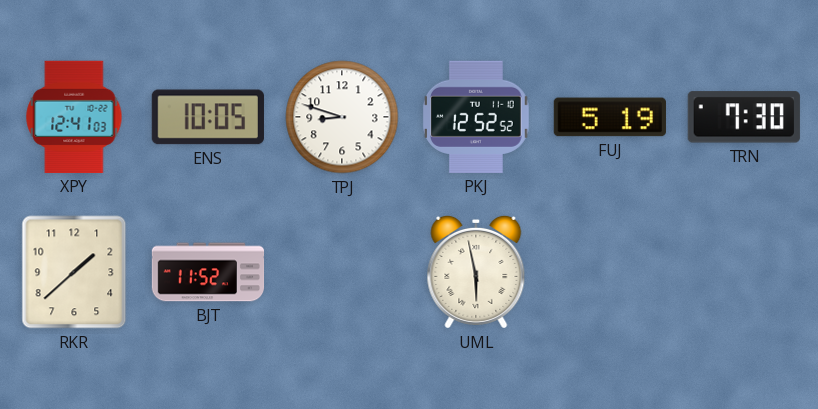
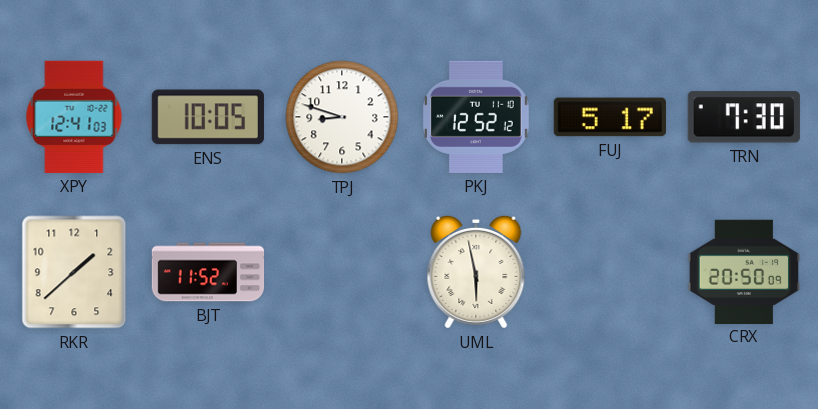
PKJ: 12:52:52 -> 12:52:12 (476, 117)
FUJ: 5:19 -> 5:17 (610, 117)
CRX: none -> 20:50 (743, 271)
